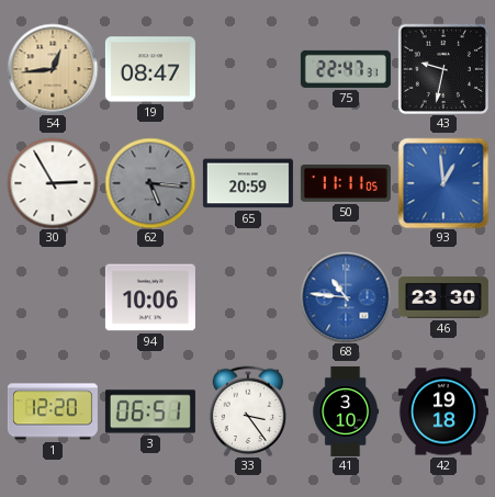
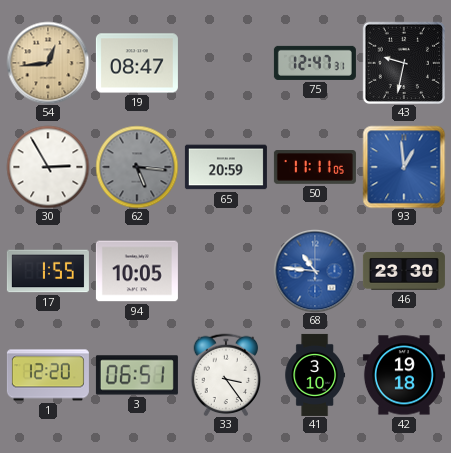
75: 22:47 -> 12:47 (315, 63)
17: none -> 1:55 (48, 271)
94: 10:06 -> 10:05 (137, 271)
